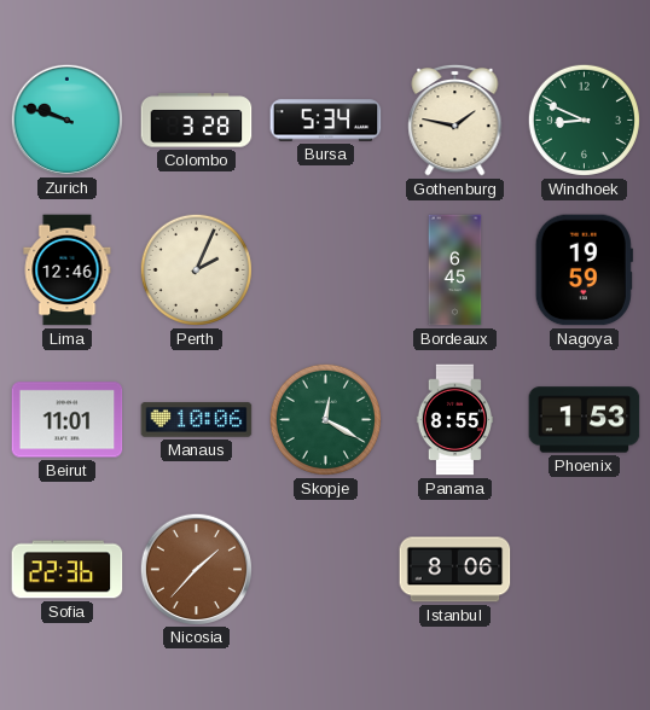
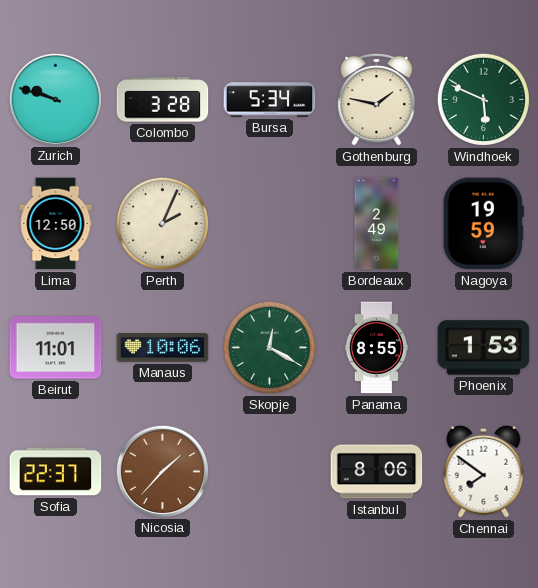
Windhoek: 8:49 -> 5:49 (483, 99)
Lima: 12:46 -> 12:50 (56, 224)
Bordeaux: 6:45 -> 2:49 (377, 224)
Sofia: 22:36 -> 22:37 (56, 472)
Chennai: none -> 7:51 (484, 471)
